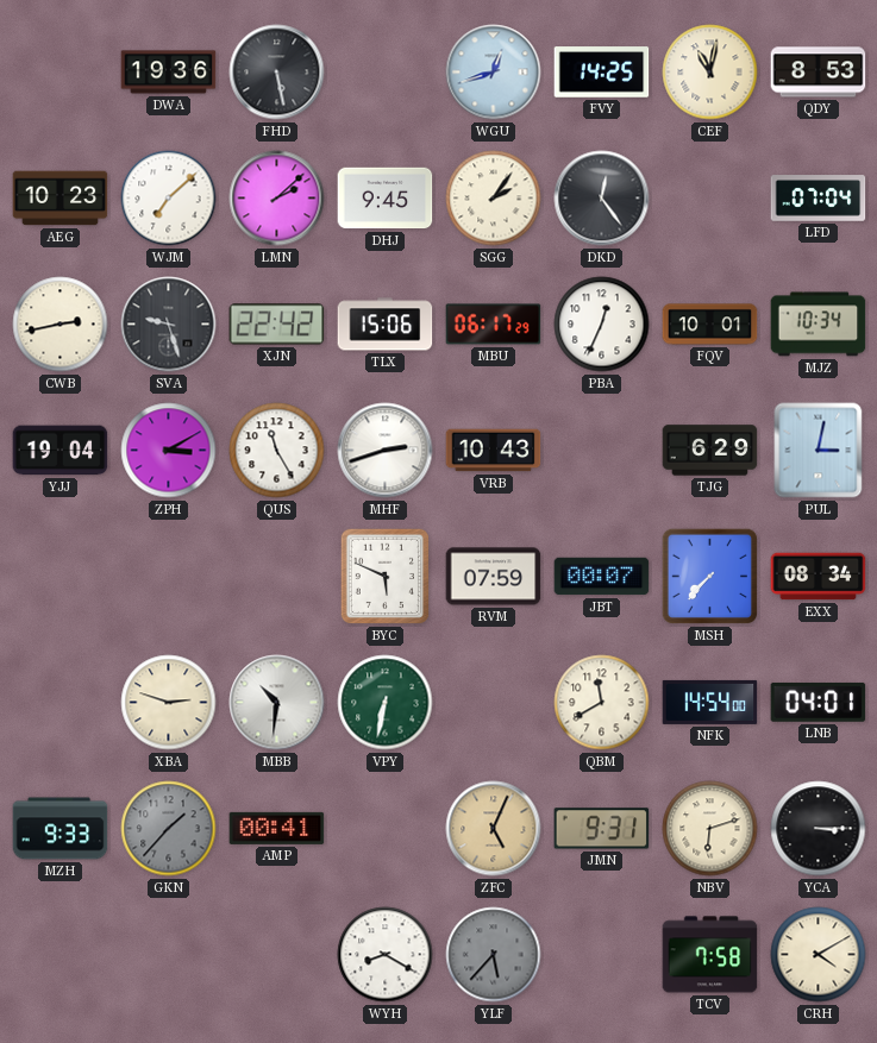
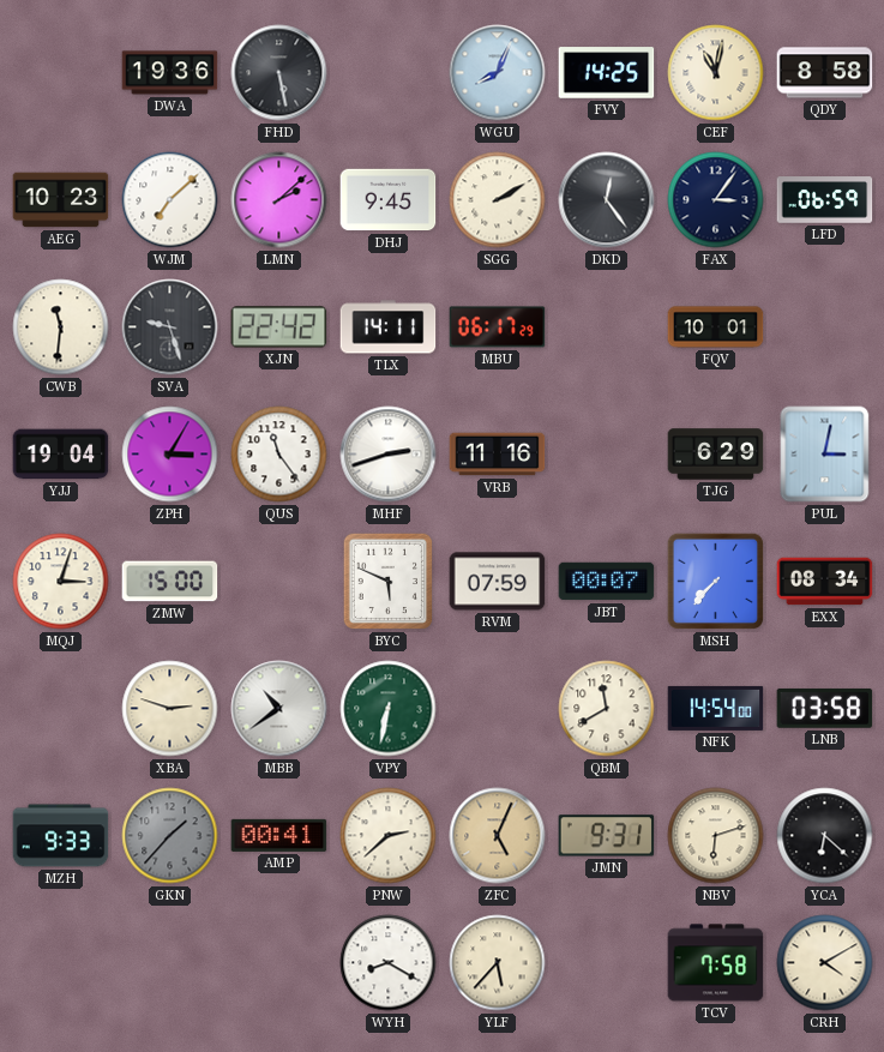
WGU: 12:42 -> 8:04 (498, 73)
QDY: 8:53 -> 8:58 (825, 73)
SGG: 2:06 -> 2:10 (498, 200)
FAX: none -> 3:06 (716, 200)
LFD: 07:04 -> 06:59 (825, 200)
CWB: 2:43 -> 11:31 (61, 327)
TLX: 15:06 -> 14:11 (389, 327)
PBA: 12:34 -> none (602, 325)
MJZ: 10:34 -> none (819, 325)
ZPH: 3:10 -> 3:05 (170, 455)
QUS: 11:25 -> 11:24 (279, 455)
VRB: 10:43 -> 11:16 (498, 455)
MQJ: none -> 3:03 (61, 582)
ZMW: none -> 15:00 (170, 582)
MBB: 10:31 -> 10:39 (279, 709)
LNB: 04:01 -> 03:58 (825, 708)
PNW: none -> 2:38 (389, 836)
YCA: 3:15 -> 6:22 (825, 836)
YLF dial: grey -> cream (498, 963)
